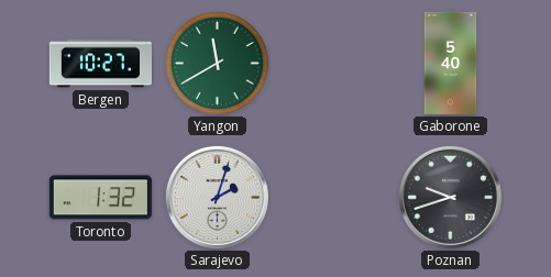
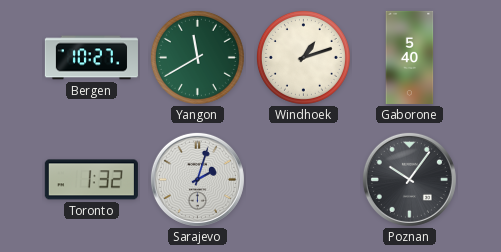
Windhoek: none -> 1:12 (303, 57)
Poznan: 9:42 -> 10:06 (409, 179)
